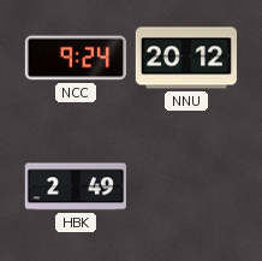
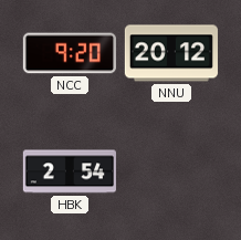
NCC: 9:24 -> 9:20 (70, 53)
HBK: 2:49 -> 2:54 (70, 171)
